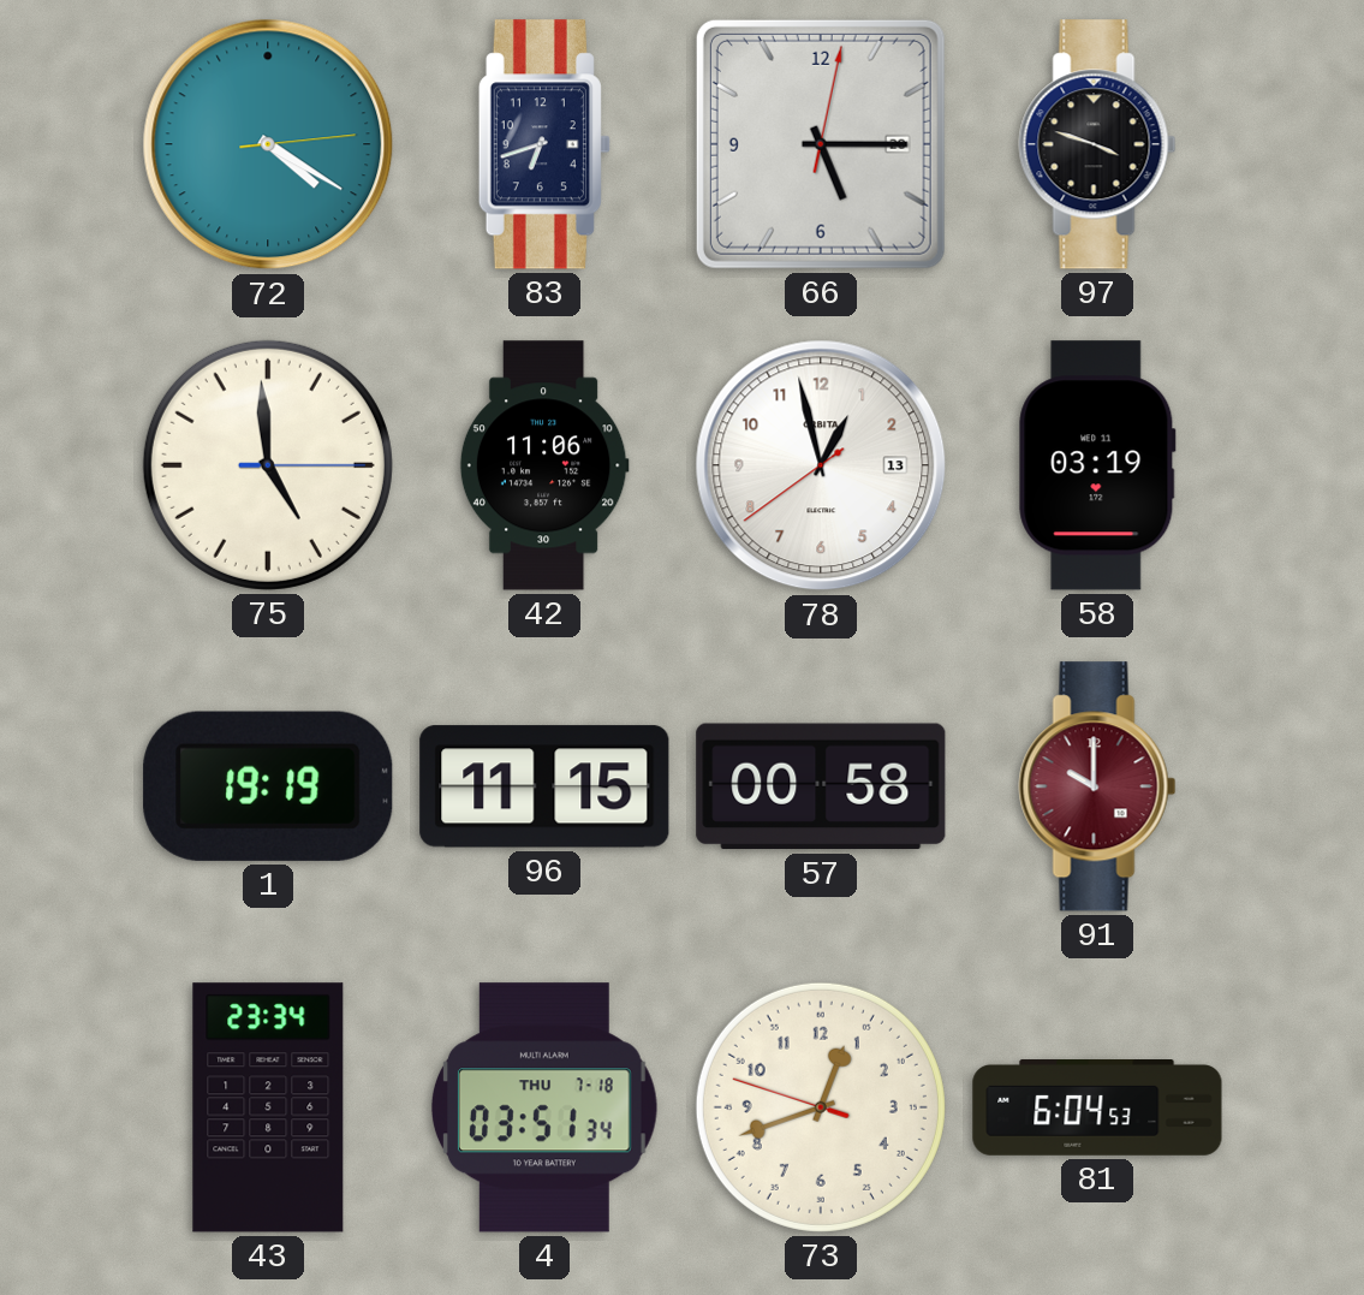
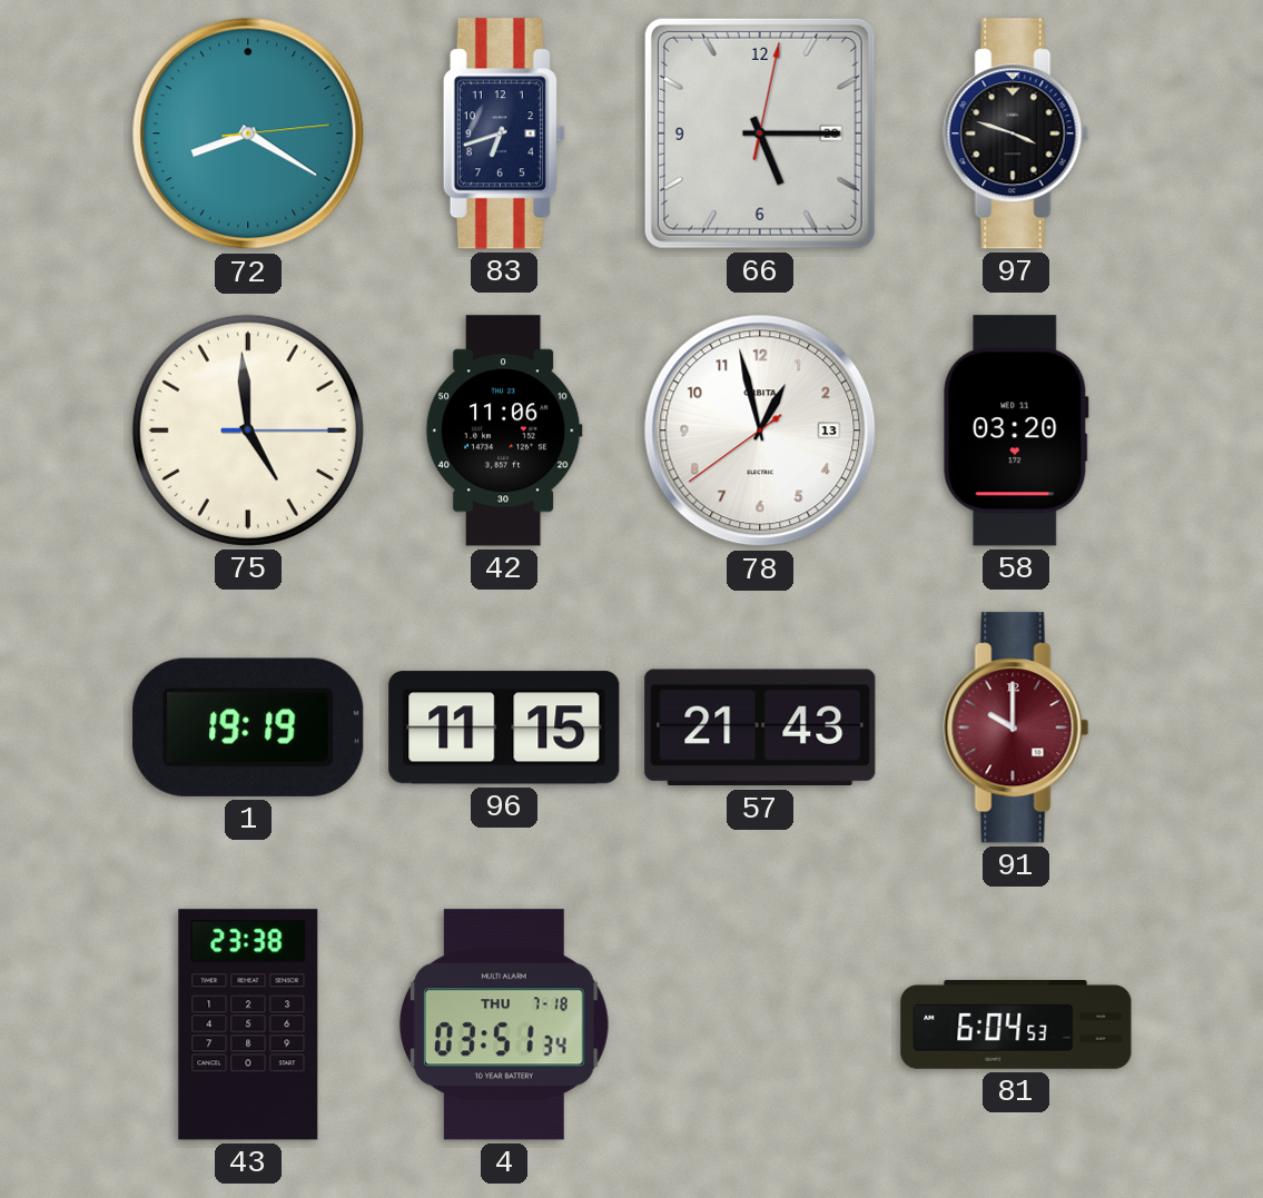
72: 4:20 -> 8:20 (248, 133)
58: 03:19 -> 03:20 (1016, 430)
57: 00:58 -> 21:43 (760, 727)
43: 23:34 -> 23:38 (248, 1024)
73: 12:41 -> none (821, 1107)
